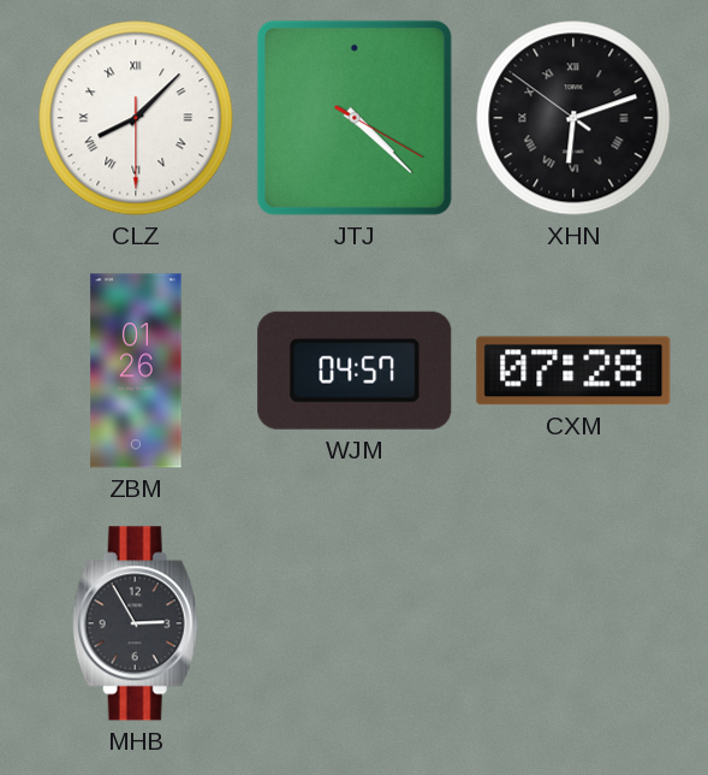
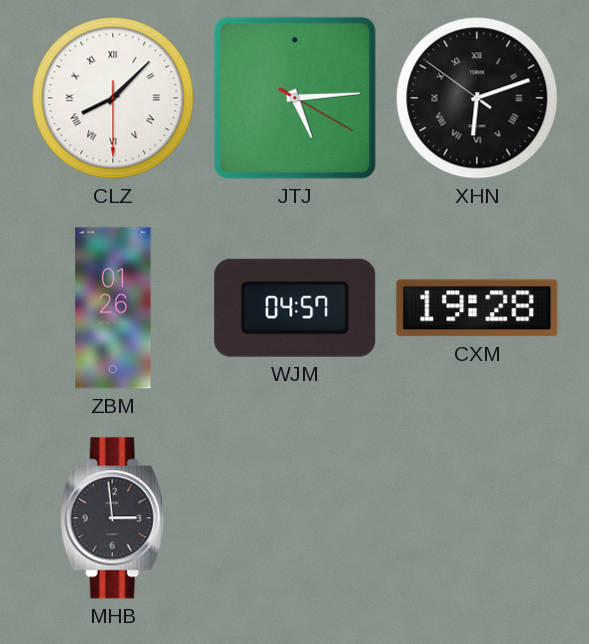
JTJ: 4:22 -> 5:14 (295, 98)
CXM: 07:28 -> 19:28 (477, 308)
MHB: 2:55 -> 2:59 (113, 518)
